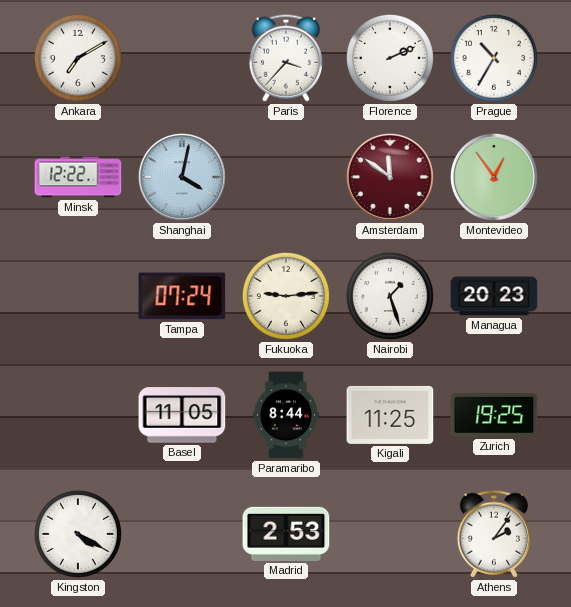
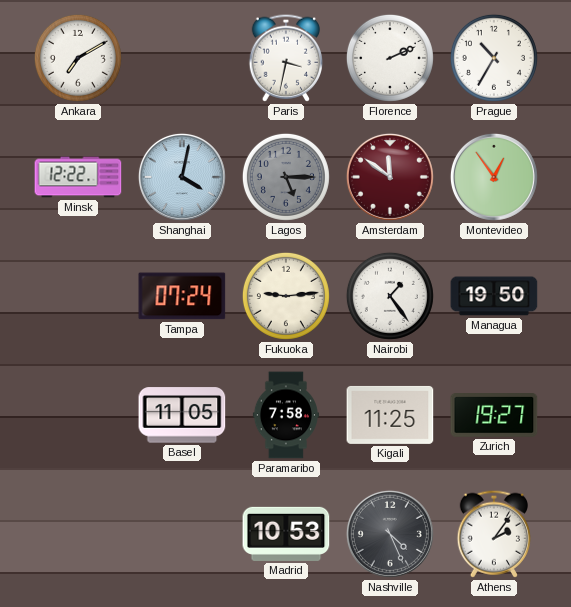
Paris: 3:37 -> 3:32 (285, 58)
Lagos: none -> 5:15 (286, 177)
Nairobi: 1:27 -> 1:24 (390, 296)
Managua: 20:23 -> 19:50 (494, 296)
Paramaribo: 8:44 -> 7:58 (286, 415)
Zurich: 19:25 -> 19:27 (494, 416)
Kingston: 4:20 -> none (78, 534)
Madrid: 2:53 -> 10:53 (286, 534)
Nashville: none -> 4:26 (390, 534)
